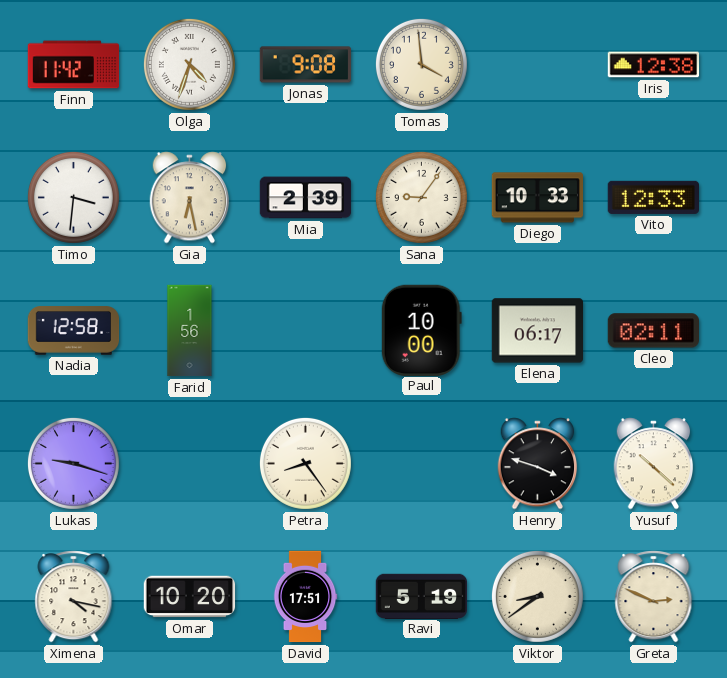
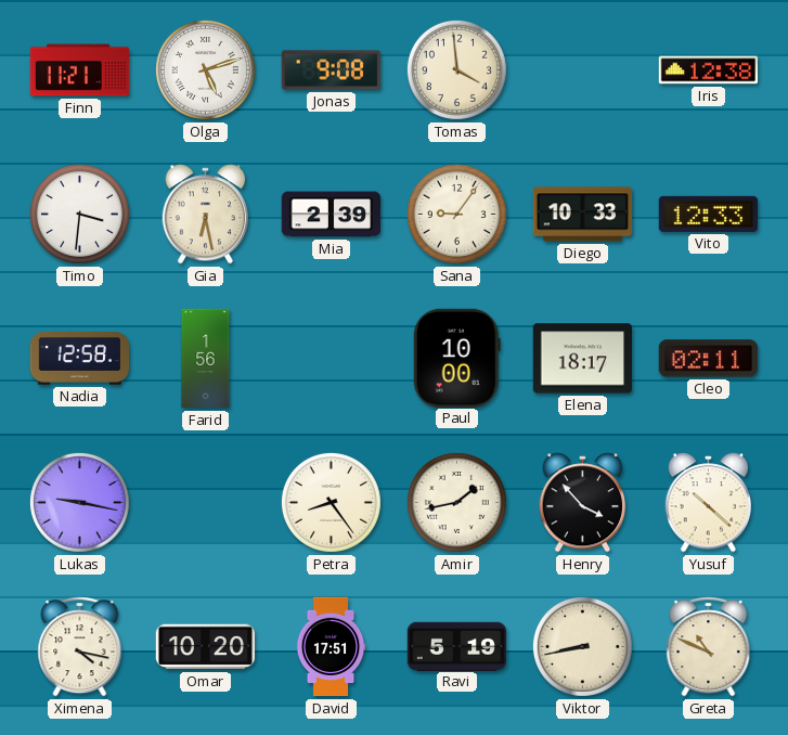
Finn: 11:42 -> 11:21 (80, 70)
Olga: 4:33 -> 5:12 (205, 69)
Elena: 06:17 -> 18:17 (582, 359)
Lukas: 9:18 -> 9:17 (79, 502)
Amir: none -> 1:43 (456, 502)
Henry: 3:48 -> 3:53 (583, 503)
Viktor: 8:39 -> 8:43 (582, 646)
Greta: 2:49 -> 10:49 (709, 647)
